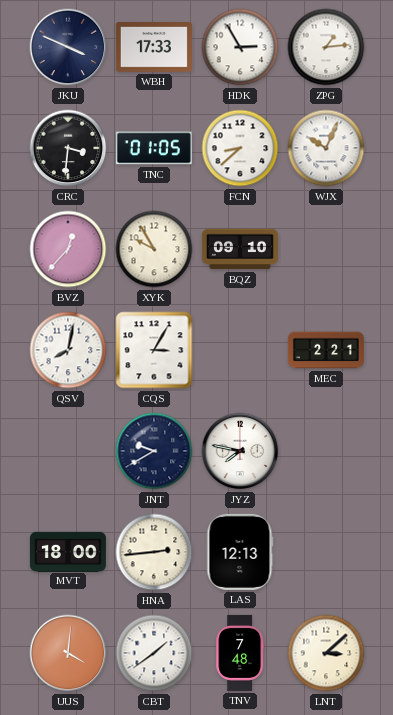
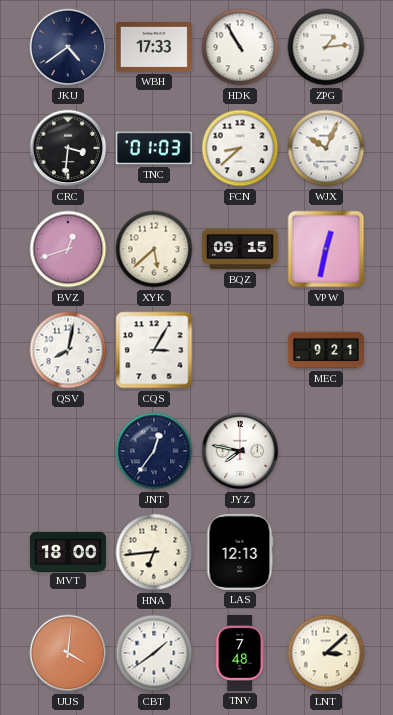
JKU: 3:49 -> 4:39 (68, 47)
HDK: 2:55 -> 10:55 (240, 47)
TNC: 01:05 -> 01:03 (154, 148)
BVZ: 12:37 -> 12:42 (68, 249)
XYK: 9:55 -> 5:38 (154, 249)
BQZ: 09:10 -> 09:15 (240, 249)
VPW: none -> 12:32 (326, 249)
MEC: 2:21 -> 9:21 (326, 350)
JNT: 9:40 -> 12:36 (154, 451)
HNA: 2:44 -> 6:44 (154, 552)
